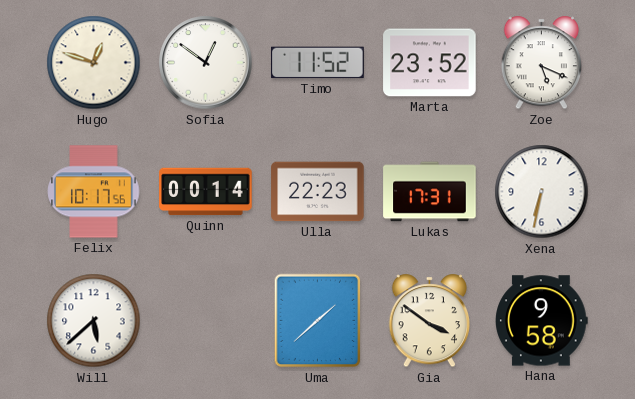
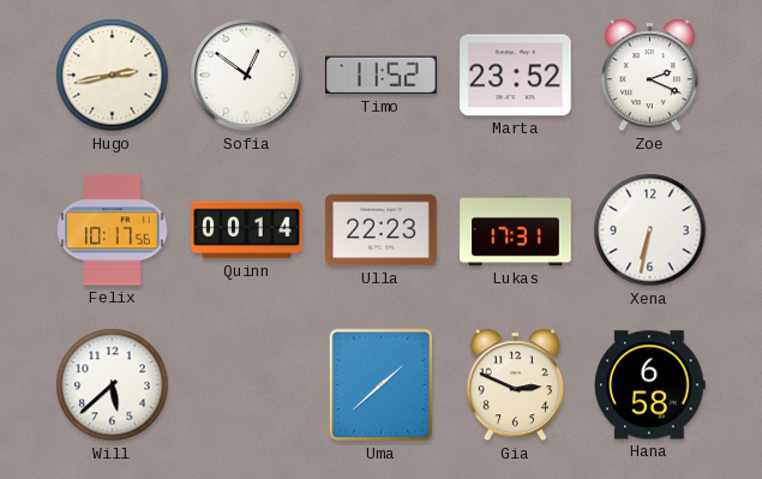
Hugo: 12:48 -> 2:43 (113, 76)
Zoe: 5:19 -> 2:19 (649, 76)
Gia: 3:51 -> 2:49 (515, 385)
Hana: 9:58 -> 6:58 (650, 385)
